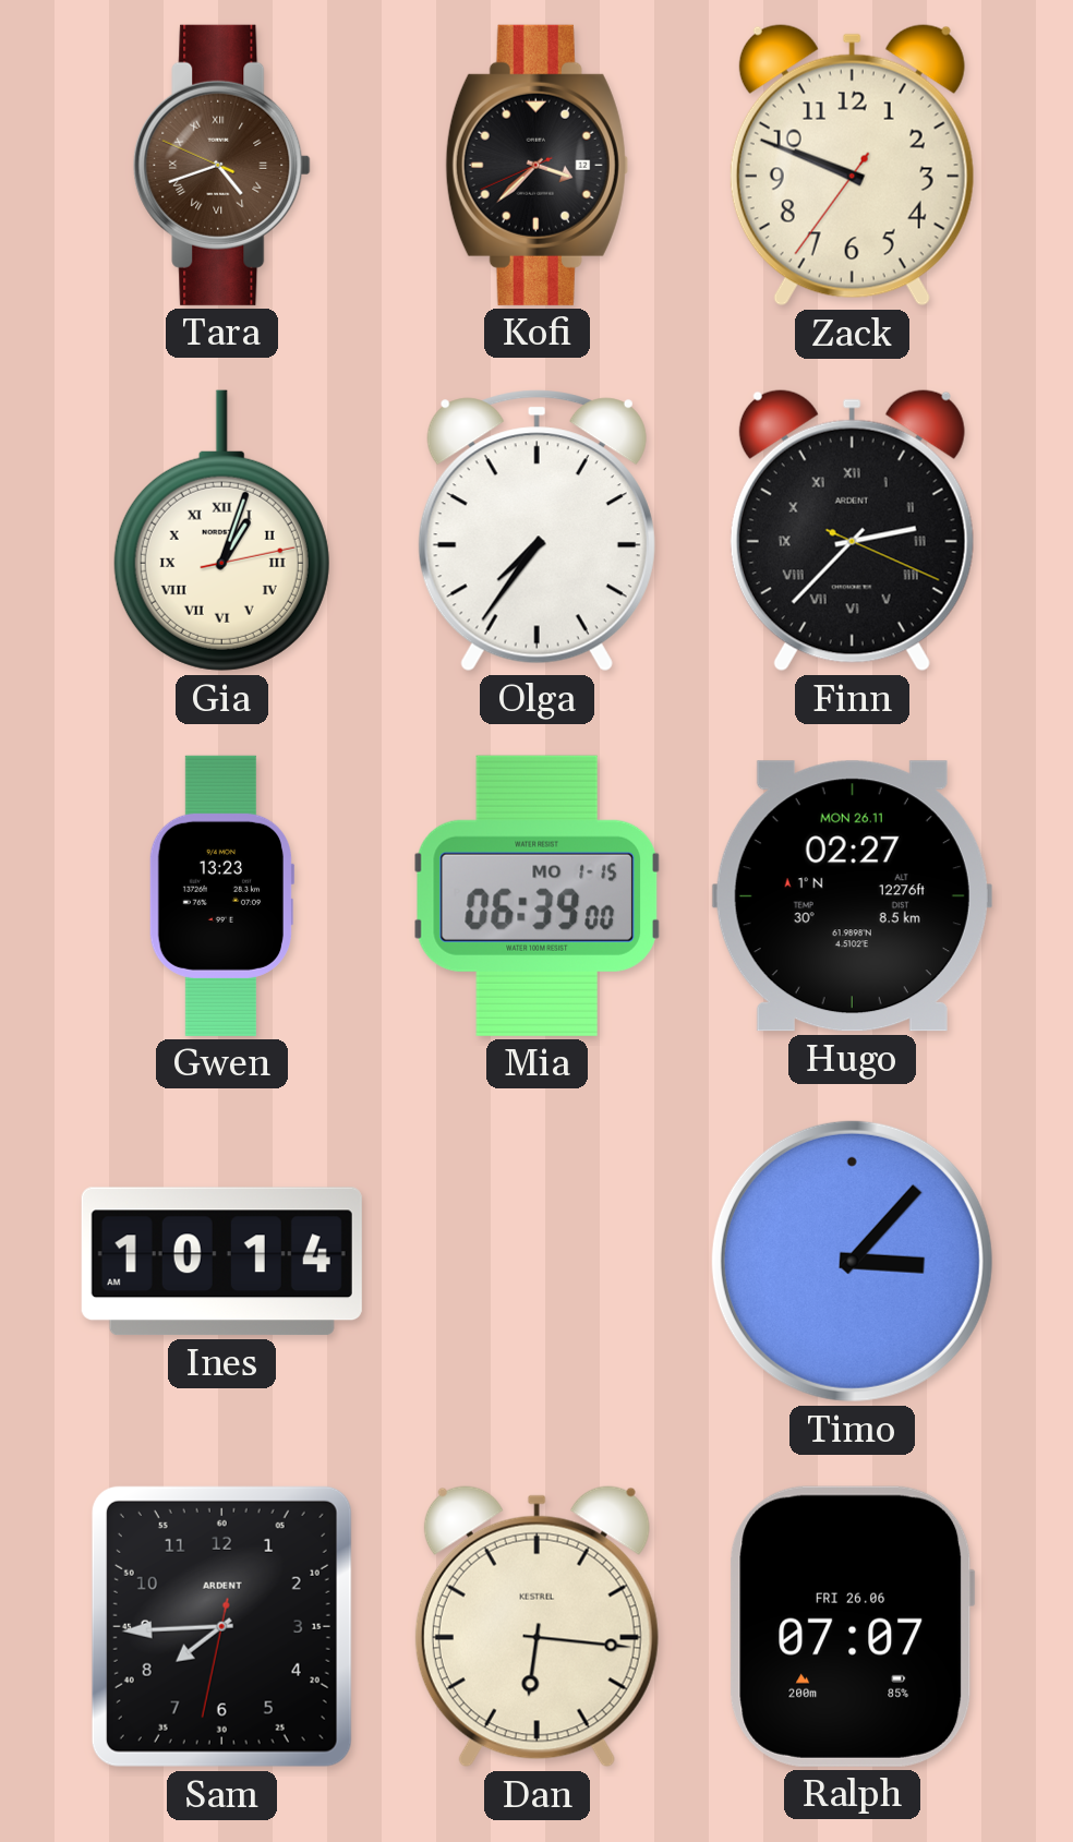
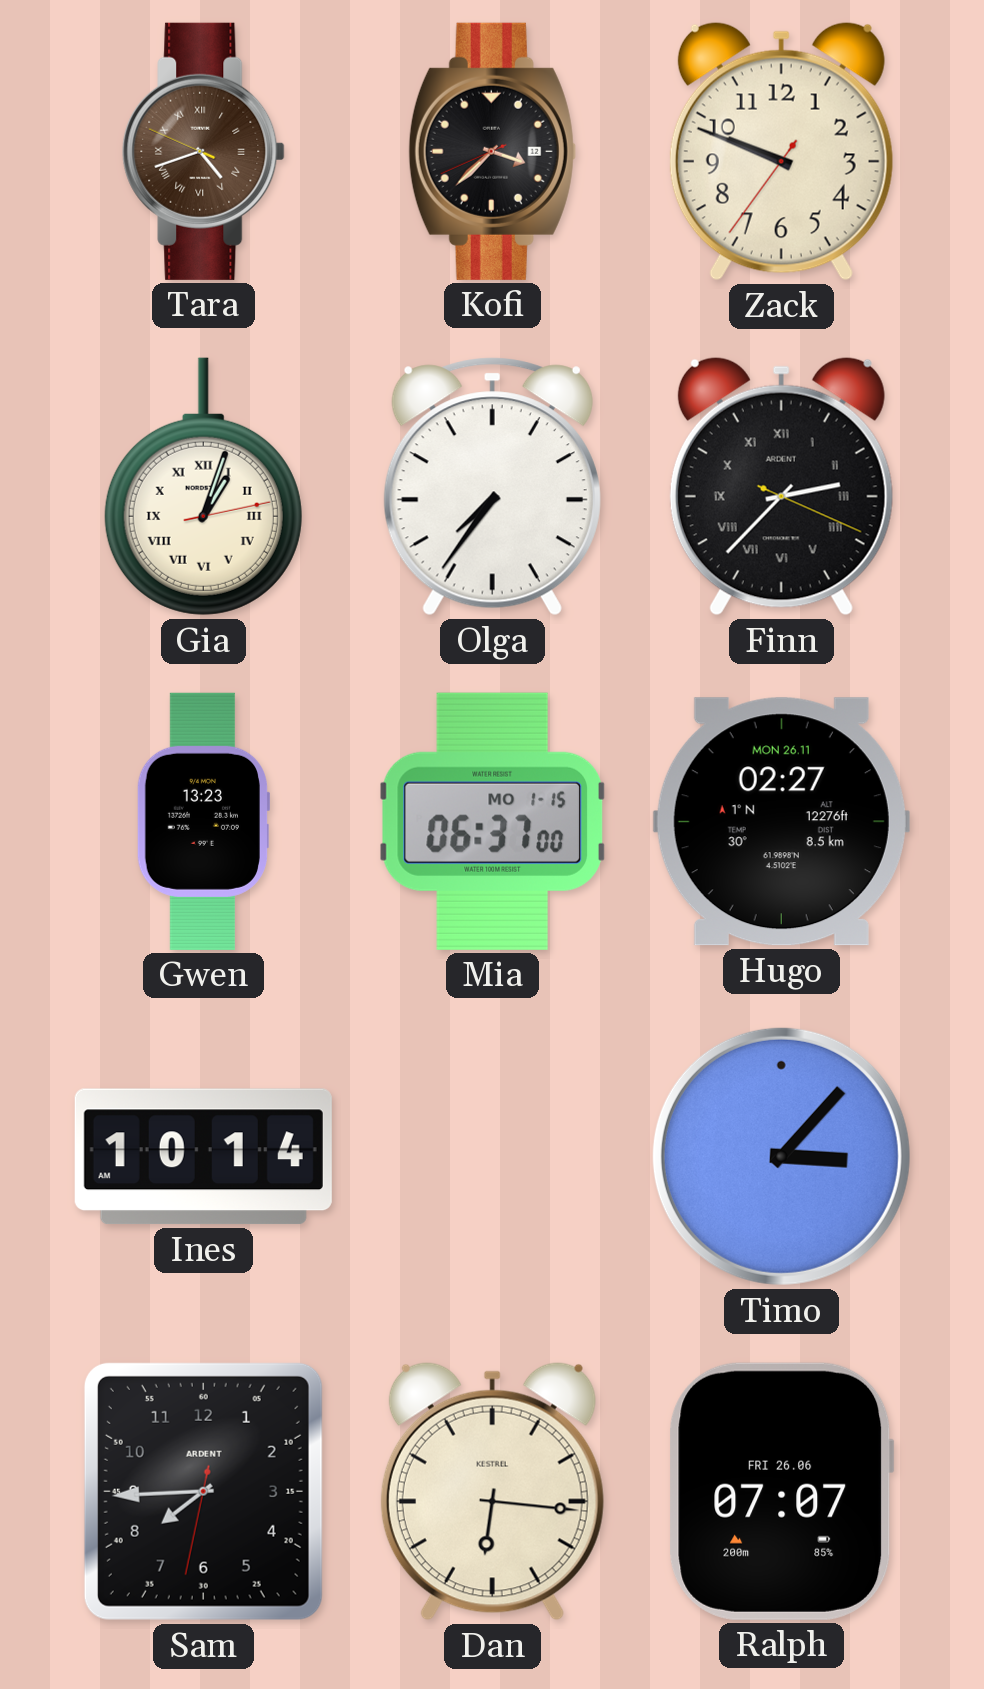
Mia: 06:39 -> 06:37 (492, 821)
